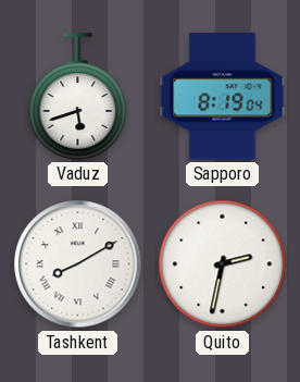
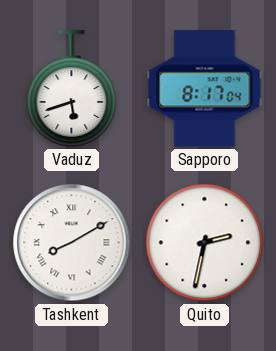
Sapporo: 8:19 -> 8:17 (205, 89)
